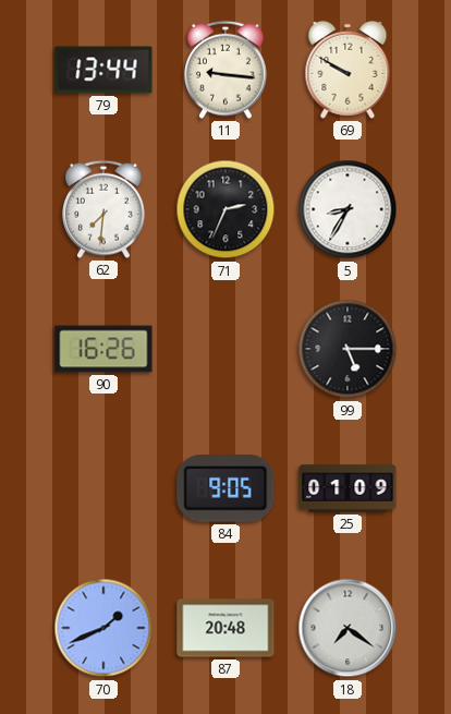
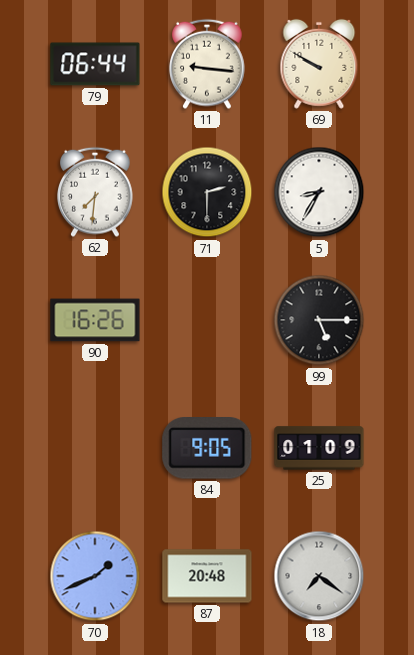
79: 13:44 -> 06:44 (95, 64)
71: 2:34 -> 2:30 (207, 192)
